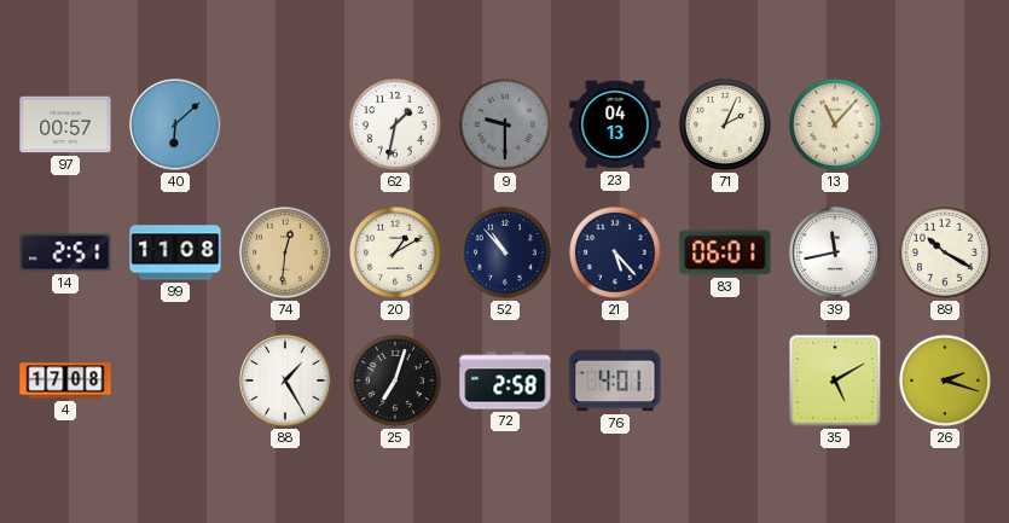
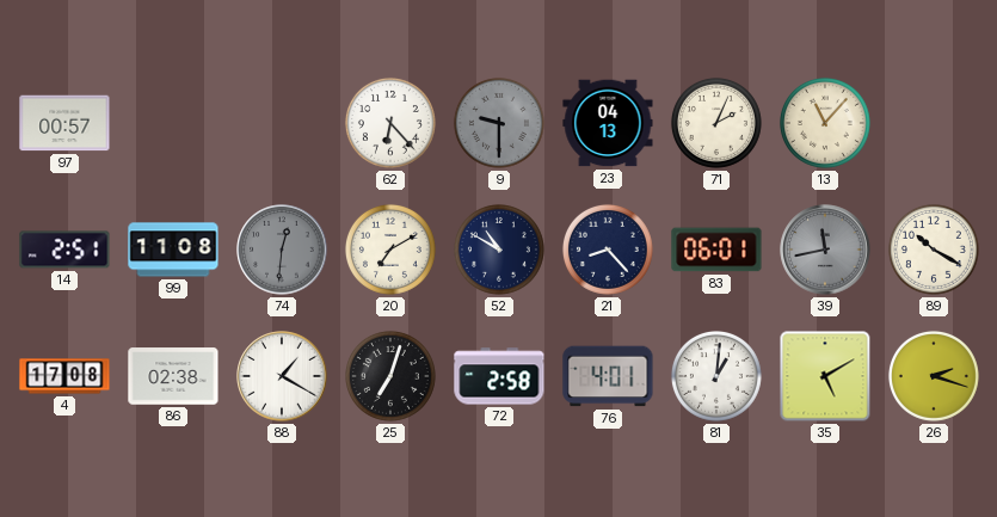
40: 6:08 -> none (175, 124)
62: 1:32 -> 6:23 (390, 123)
74 dial: champagne -> grey (282, 250)
20: 1:10 -> 7:10 (390, 250)
52: 10:53 -> 10:50 (499, 250)
21: 5:23 -> 8:23 (608, 250)
39 dial: white -> grey (825, 250)
86: none -> 02:38 (173, 376)
88: 1:25 -> 1:20 (282, 376)
81: none -> 1:01 (716, 376)
